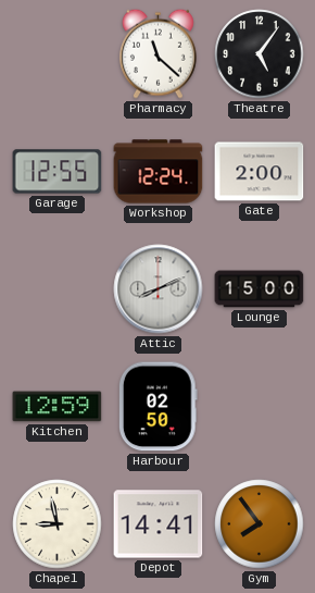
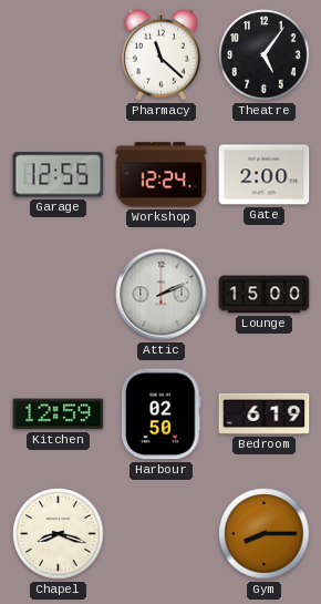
Attic: 8:11 -> 2:11 (162, 295)
Bedroom: none -> 6:19 (265, 413)
Chapel: 8:58 -> 8:18 (59, 534)
Depot: 14:41 -> none (159, 524)
Gym: 7:54 -> 8:15 (265, 534)
